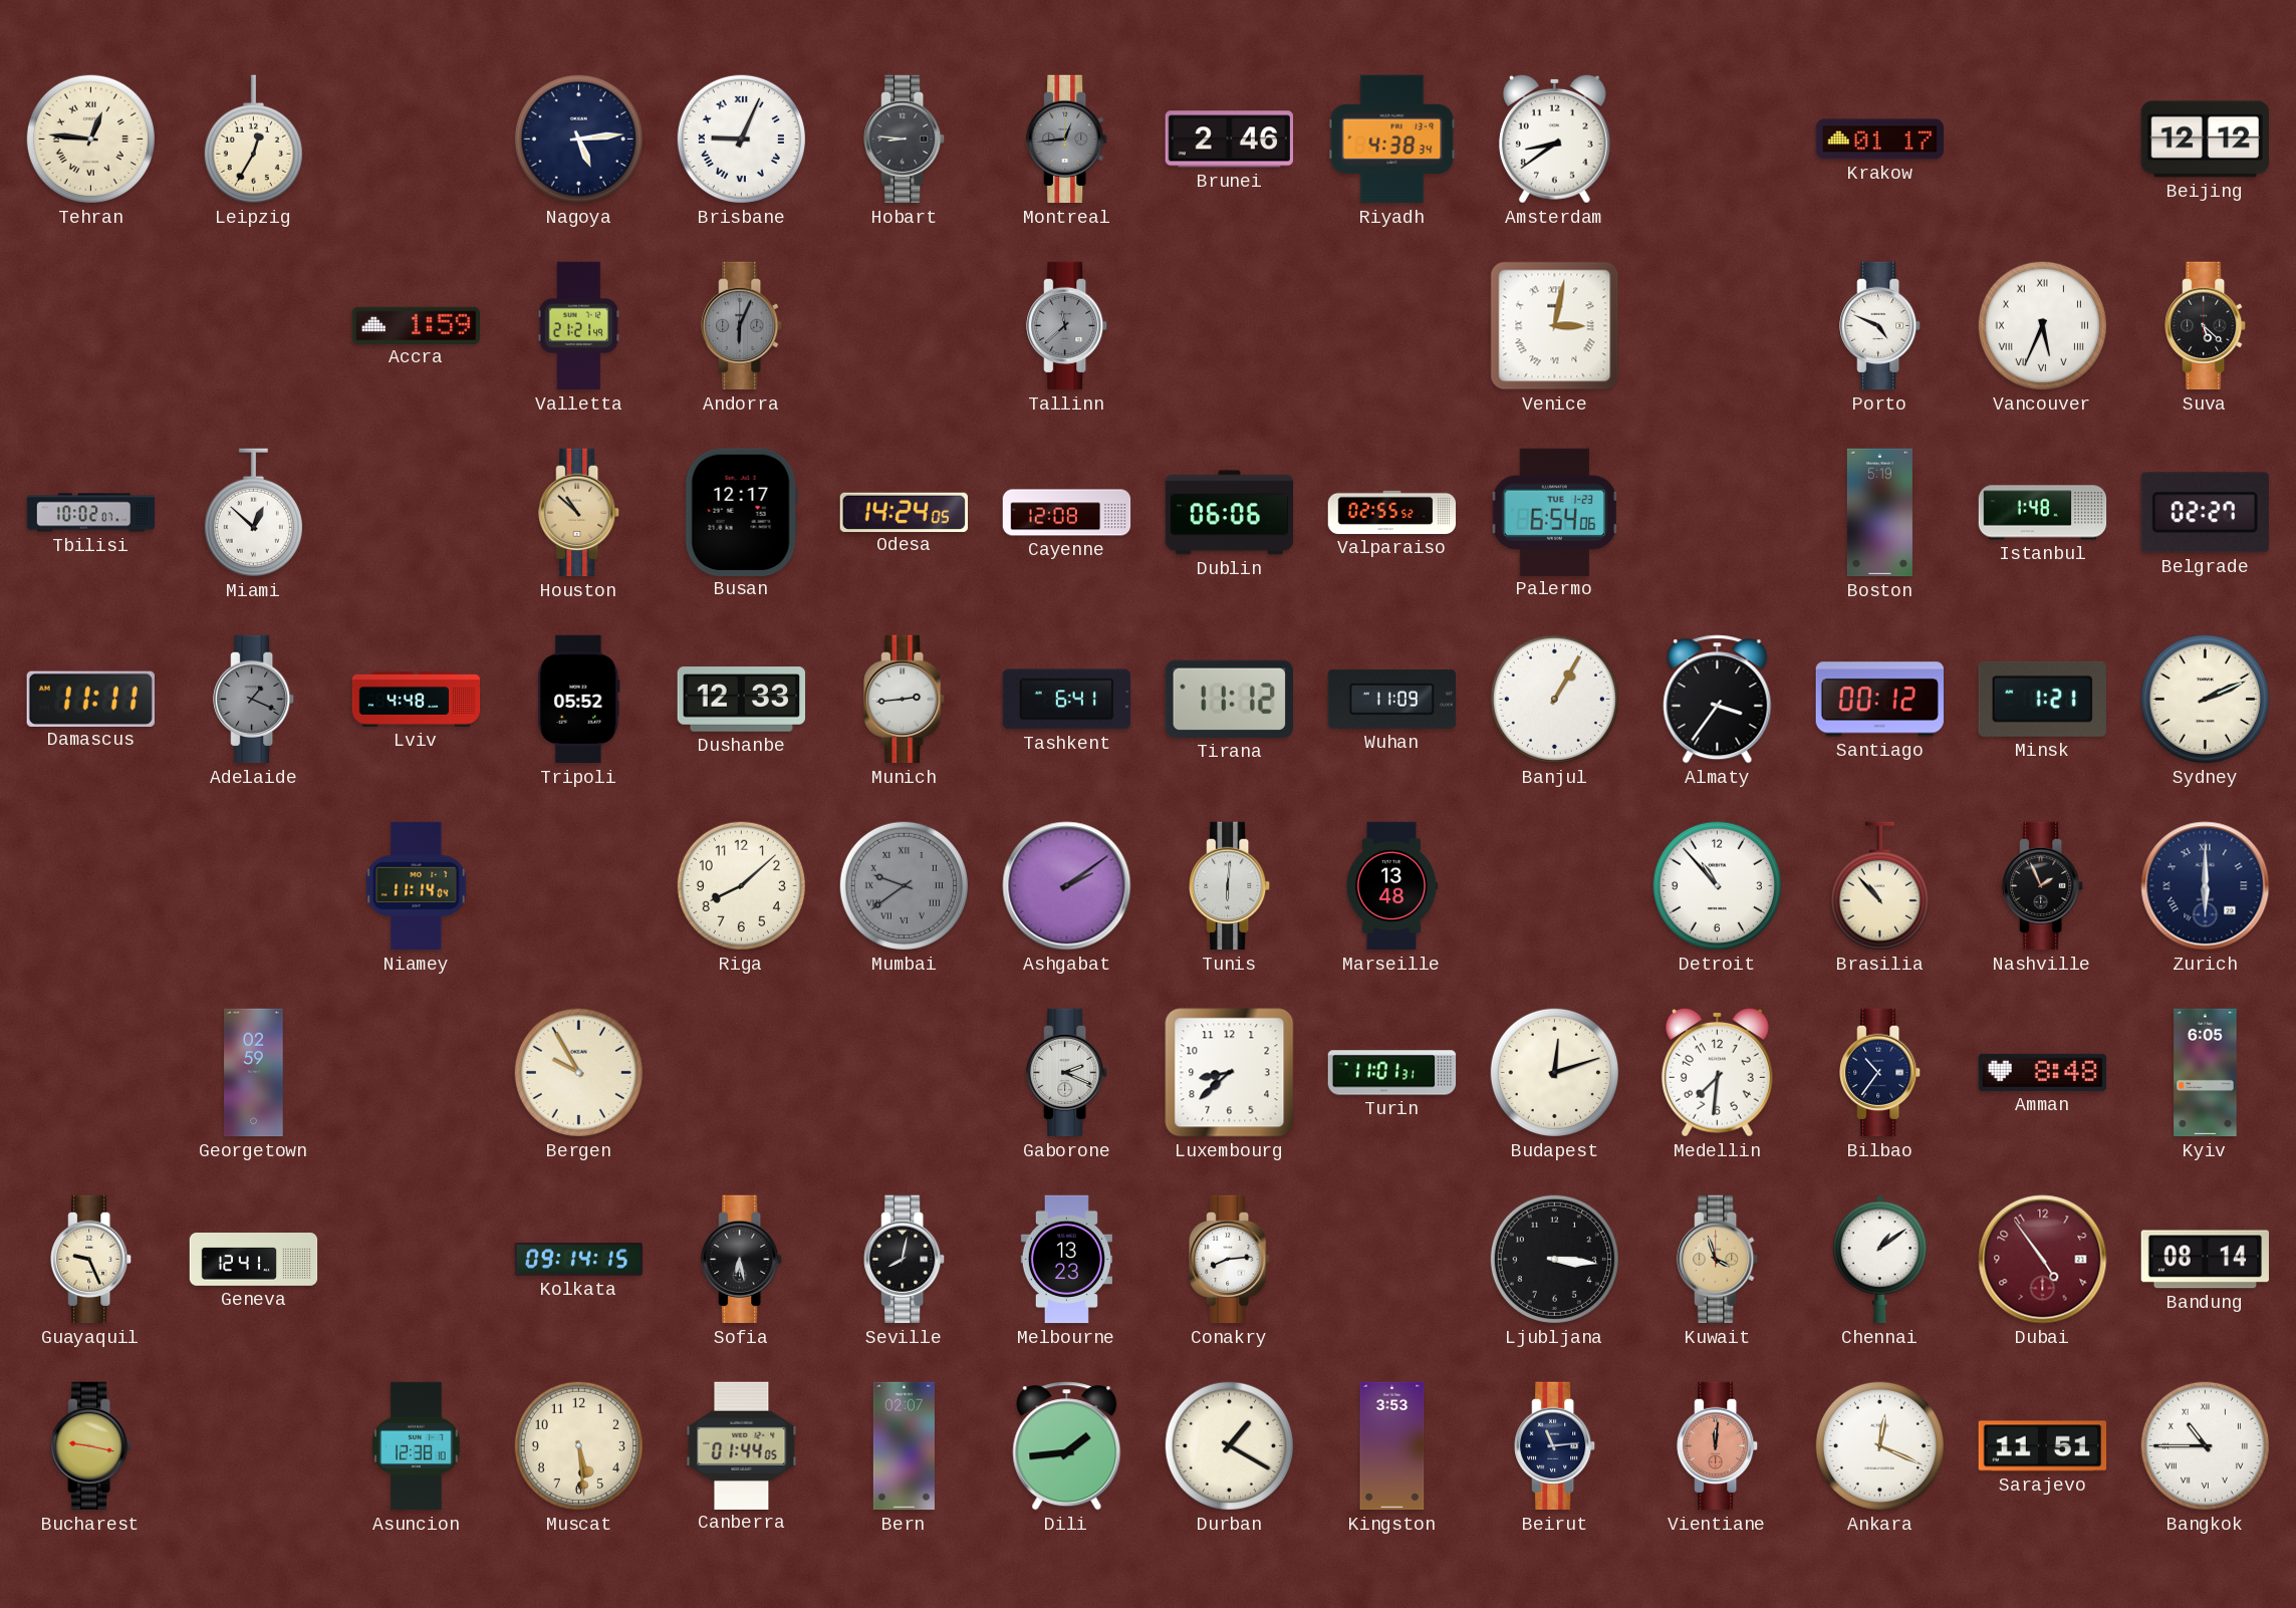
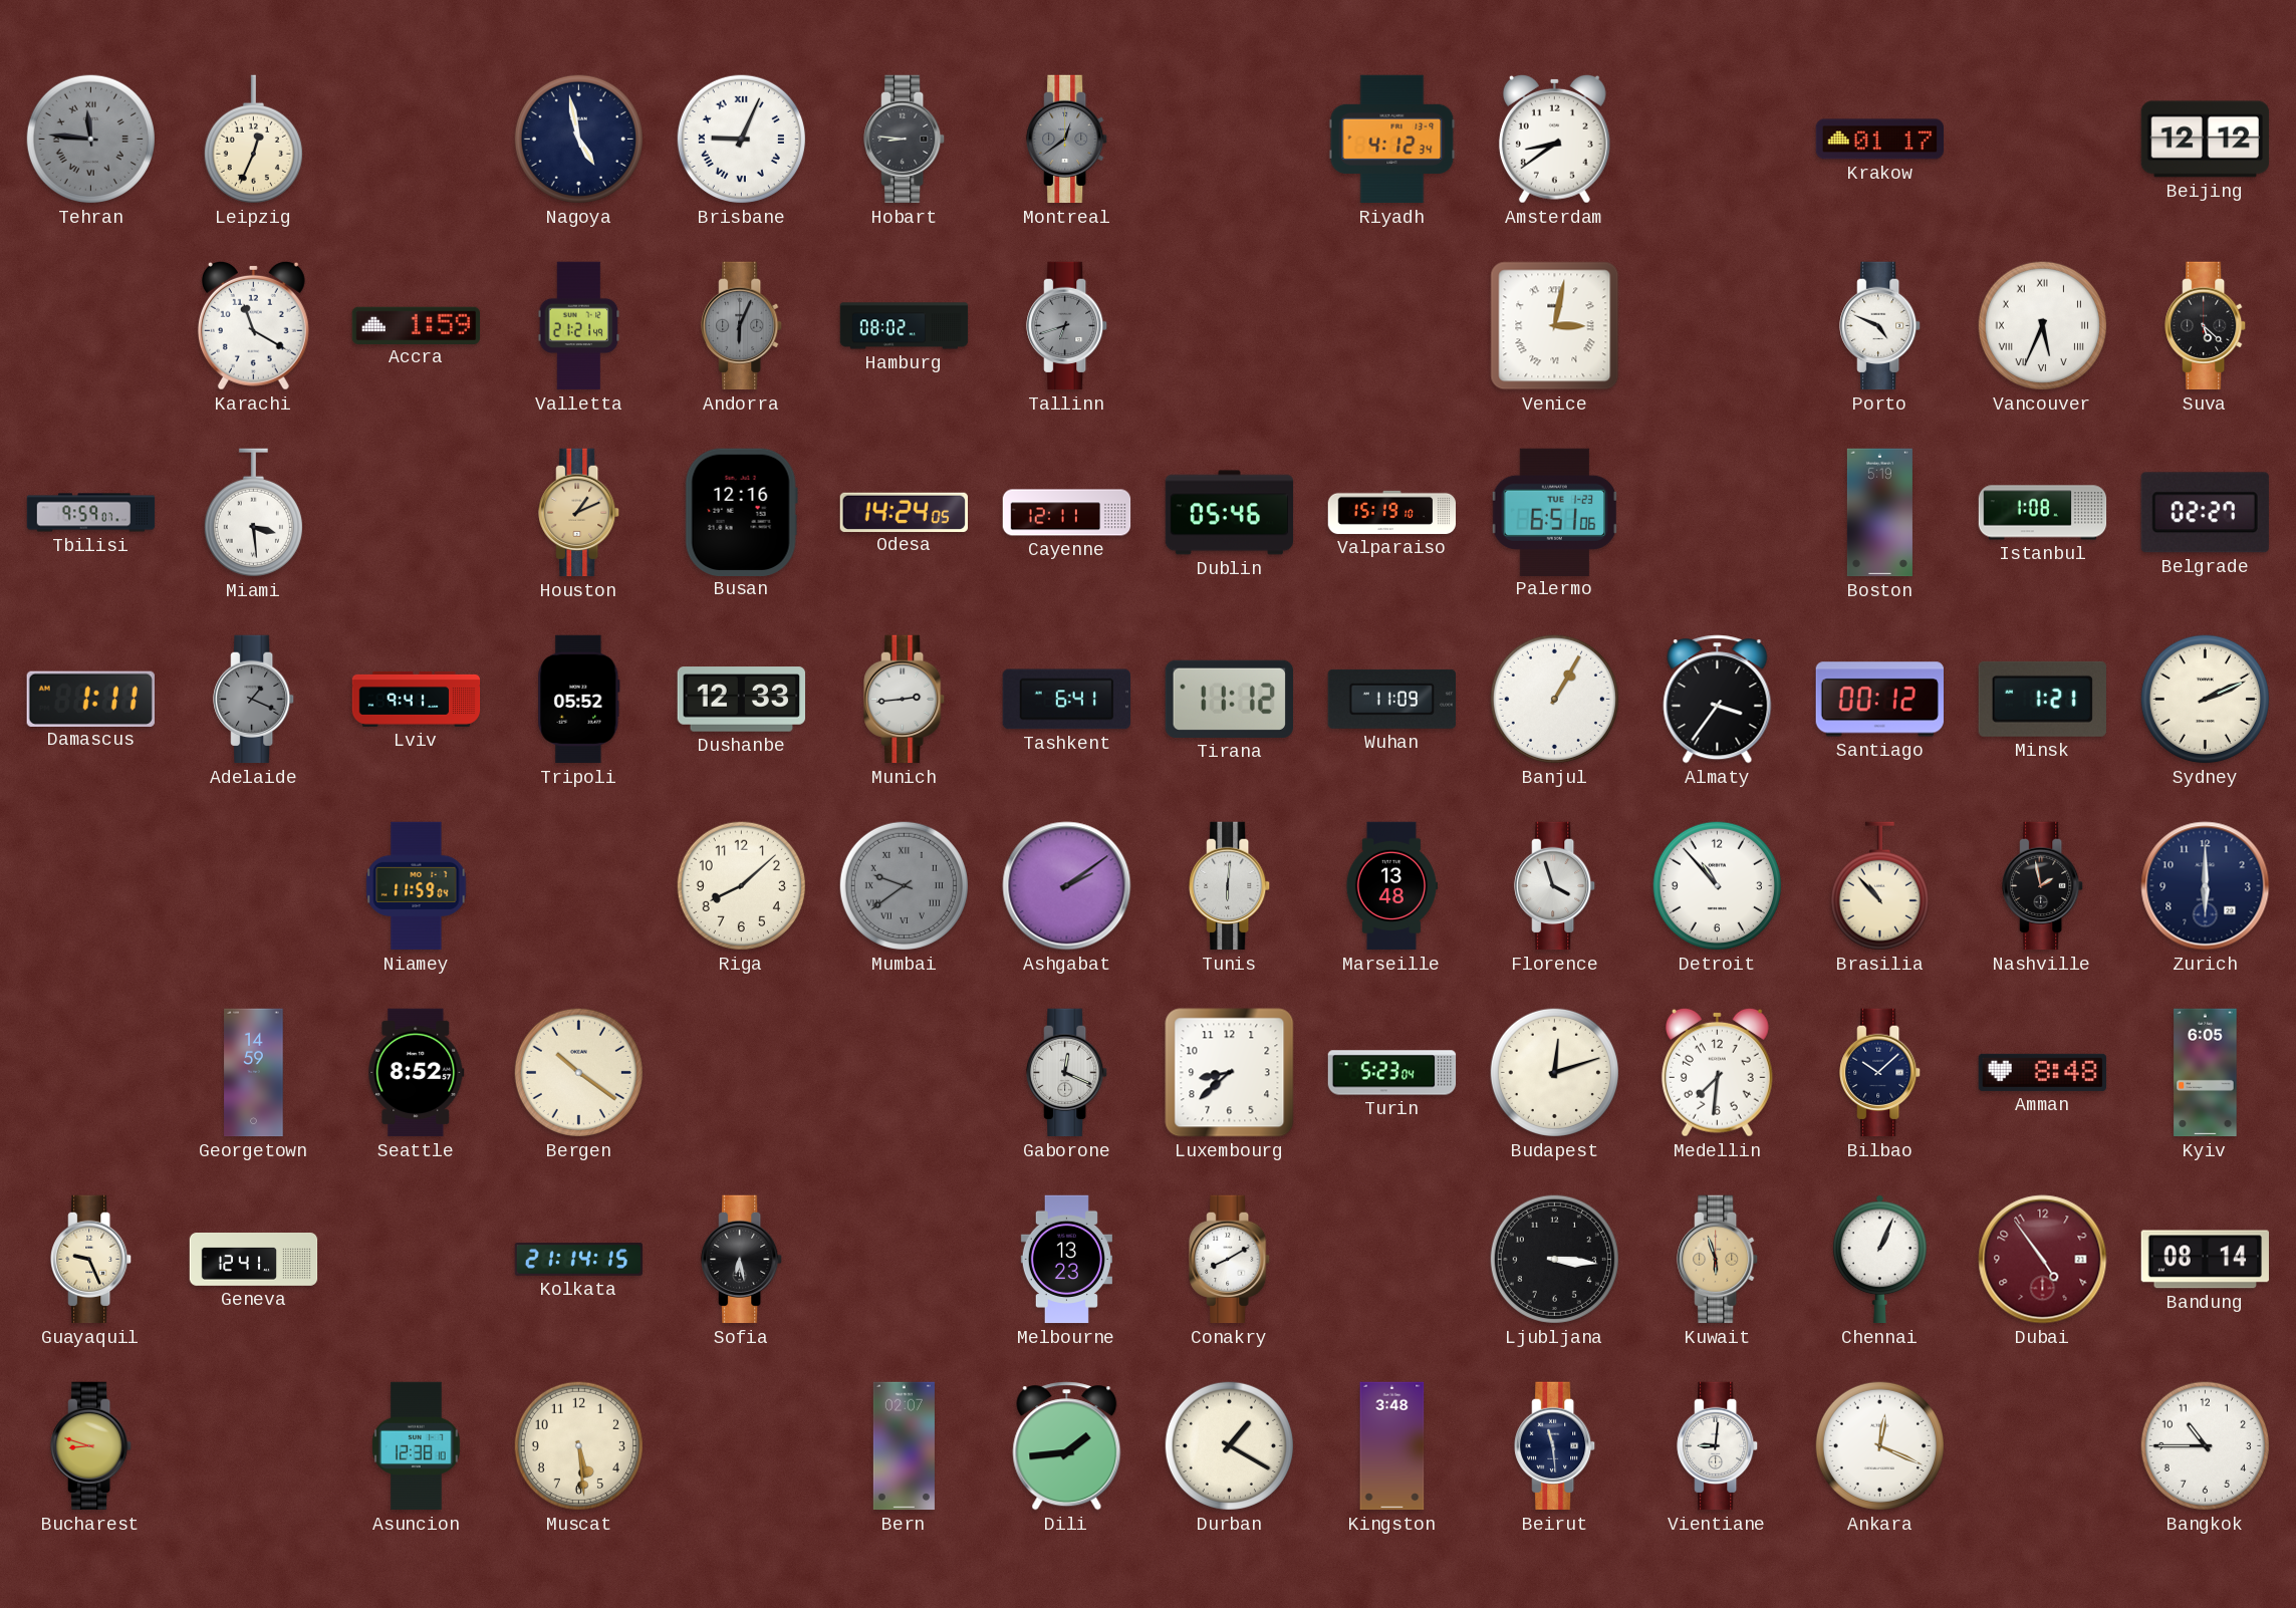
Tehran: 12:46 -> 11:46 (90, 139)
Tehran dial: cream -> grey (90, 139)
Leipzig: 12:35 -> 12:34 (253, 140)
Nagoya: 5:14 -> 4:58 (578, 139)
Montreal: 12:44 -> 12:39 (1067, 140)
Brunei: 2:46 -> none (1229, 140)
Riyadh: 4:38 -> 4:12 (1392, 140)
Karachi: none -> 11:20 (253, 325)
Hamburg: none -> 08:02 (905, 326)
Tallinn: 11:38 -> 6:42 (1067, 326)
Tbilisi: 10:02 -> 9:59 (91, 513)
Miami: 12:52 -> 3:29 (253, 513)
Houston: 10:52 -> 1:11 (579, 513)
Busan: 12:17 -> 12:16 (741, 512)
Cayenne: 12:08 -> 12:11 (1067, 513)
Dublin: 06:06 -> 05:46 (1230, 513)
Valparaiso: 02:55 -> 15:19 (1392, 512)
Palermo: 6:54 -> 6:51 (1554, 512)
Istanbul: 1:48 -> 1:08 (2043, 513)
Damascus: 11:11 -> 1:11 (90, 699)
Lviv: 4:48 -> 9:41 (417, 699)
Niamey: 11:14 -> 11:59 (417, 886)
Florence: none -> 3:57 (1555, 886)
Nashville: 1:56 -> 1:58 (2043, 886)
Zurich numerals: Roman -> Arabic (2206, 886)
Georgetown: 02:59 -> 14:59 (254, 1073)
Seattle: none -> 8:52 (417, 1073)
Bergen: 9:55 -> 10:21 (578, 1072)
Gaborone: 2:19 -> 12:19 (1067, 1073)
Turin: 11:01 -> 5:23 (1392, 1073)
Bilbao: 10:36 -> 10:08 (1880, 1073)
Kolkata: 09:14 -> 21:14 (579, 1260)
Seville: 8:02 -> none (905, 1260)
Conakry: 8:14 -> 8:10 (1230, 1260)
Kuwait: 3:57 -> 5:57 (1718, 1260)
Chennai: 1:09 -> 1:04 (1879, 1260)
Bucharest: 9:17 -> 8:48 (91, 1446)
Canberra: 01:44 -> none (742, 1445)
Kingston: 3:53 -> 3:48 (1392, 1446)
Beirut: 11:14 -> 11:29 (1555, 1446)
Vientiane: 12:01 -> 9:01 (1718, 1446)
Vientiane dial: salmon -> white (1718, 1446)
Sarajevo: 11:51 -> none (2043, 1446)
Bangkok numerals: Roman -> Arabic (2205, 1445)
